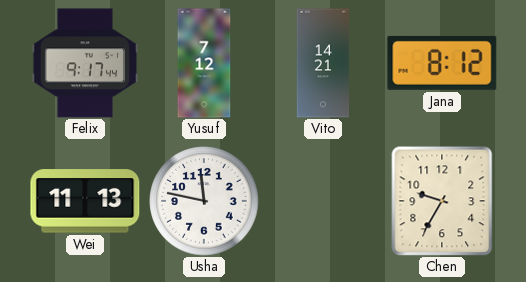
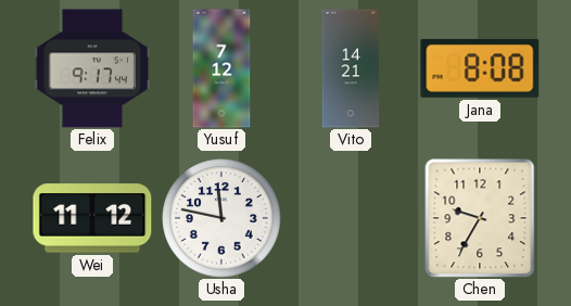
Jana: 8:12 -> 8:08 (480, 68)
Wei: 11:13 -> 11:12 (92, 218)
